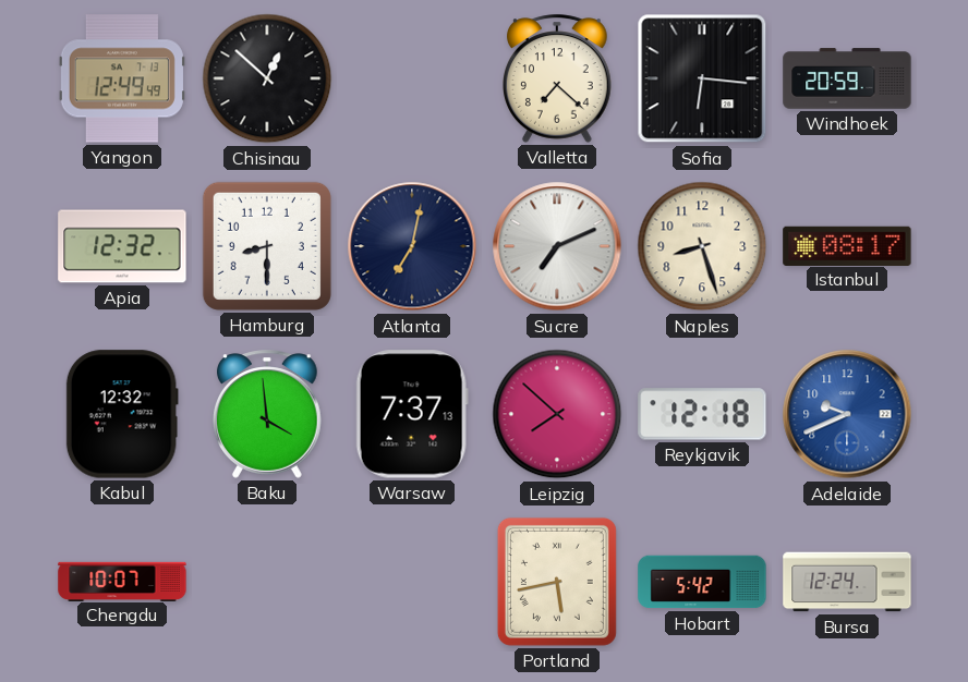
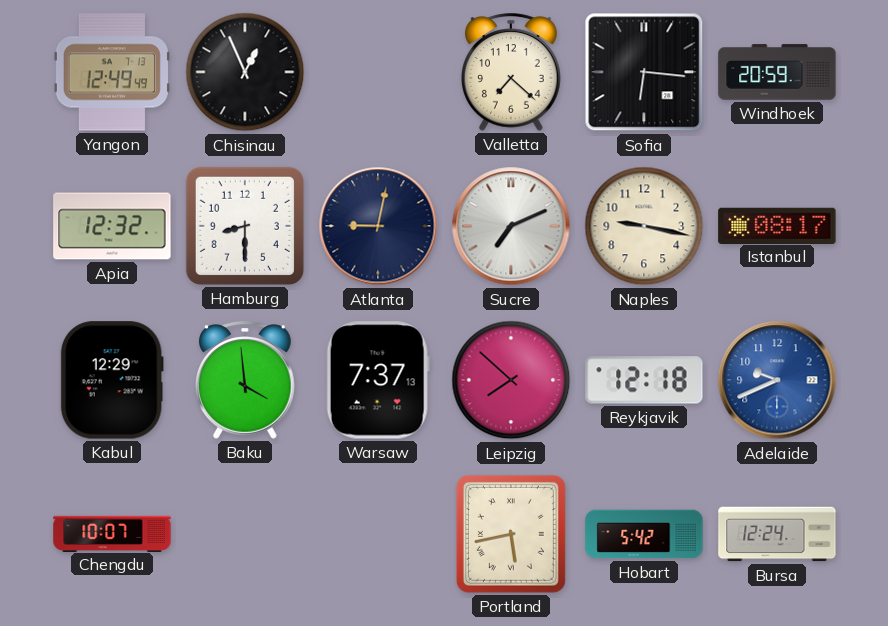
Chisinau: 12:52 -> 12:56 (245, 72)
Atlanta: 7:02 -> 9:02 (378, 226)
Naples: 8:27 -> 9:17 (644, 226)
Kabul: 12:32 -> 12:29 (112, 380)
